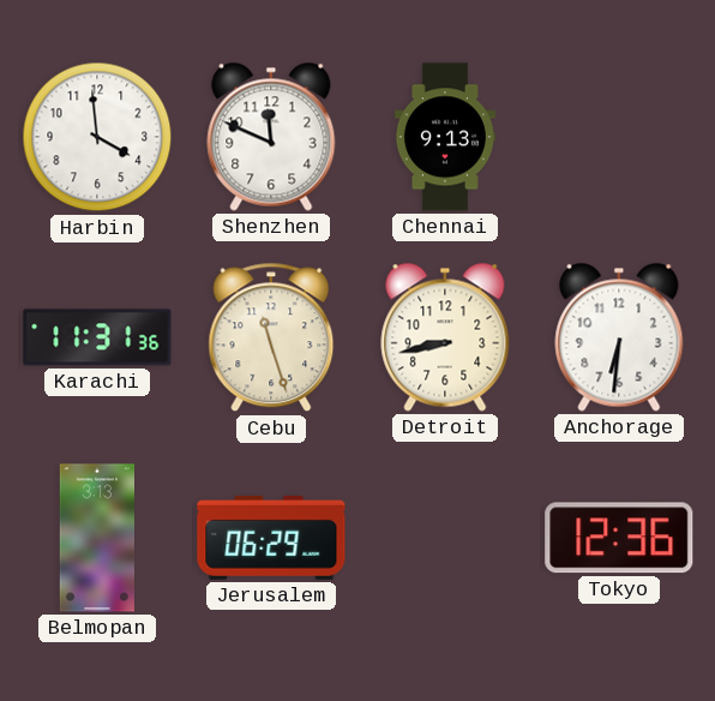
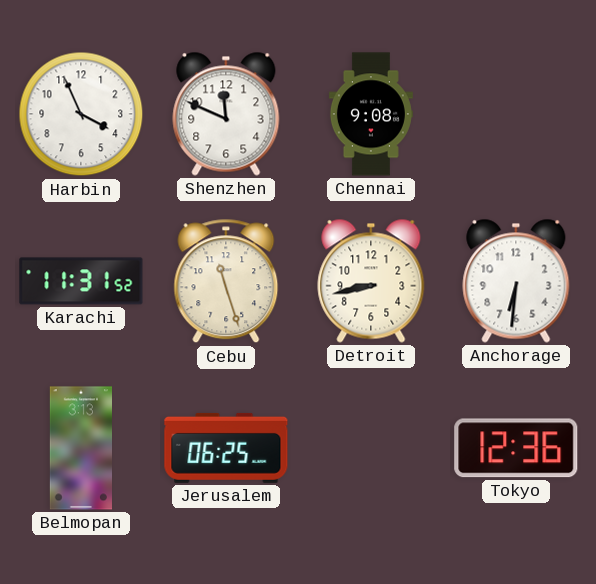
Harbin: 3:59 -> 3:56 (81, 114)
Chennai: 9:13 -> 9:08 (371, 114)
Karachi: 11:31:36 -> 11:31:52 (81, 281)
Jerusalem: 06:29 -> 06:25 (226, 448)
